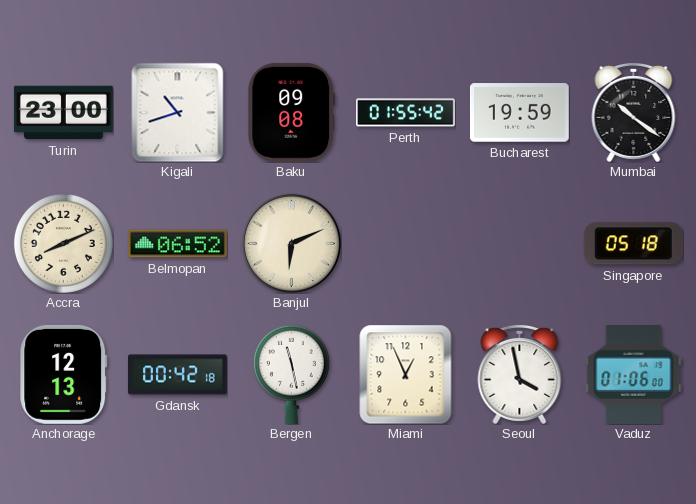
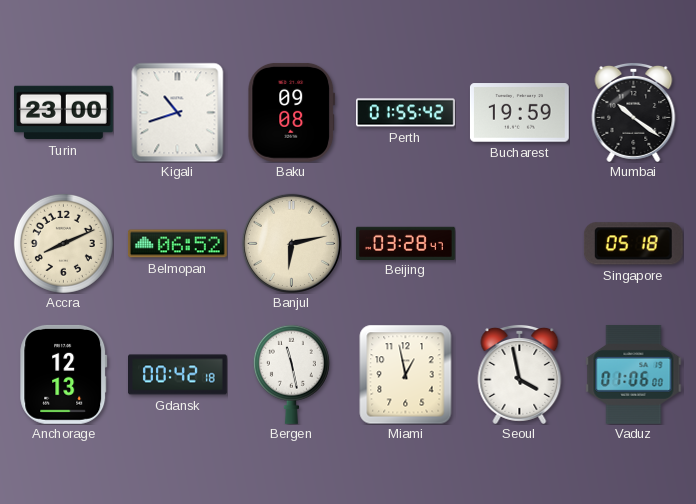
Banjul: 6:11 -> 6:13 (291, 243)
Beijing: none -> 03:28 (406, 243)
Miami: 12:56 -> 12:58 (406, 374)
